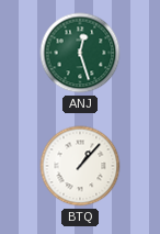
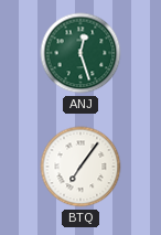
BTQ: 1:07 -> 7:06 (80, 167)
